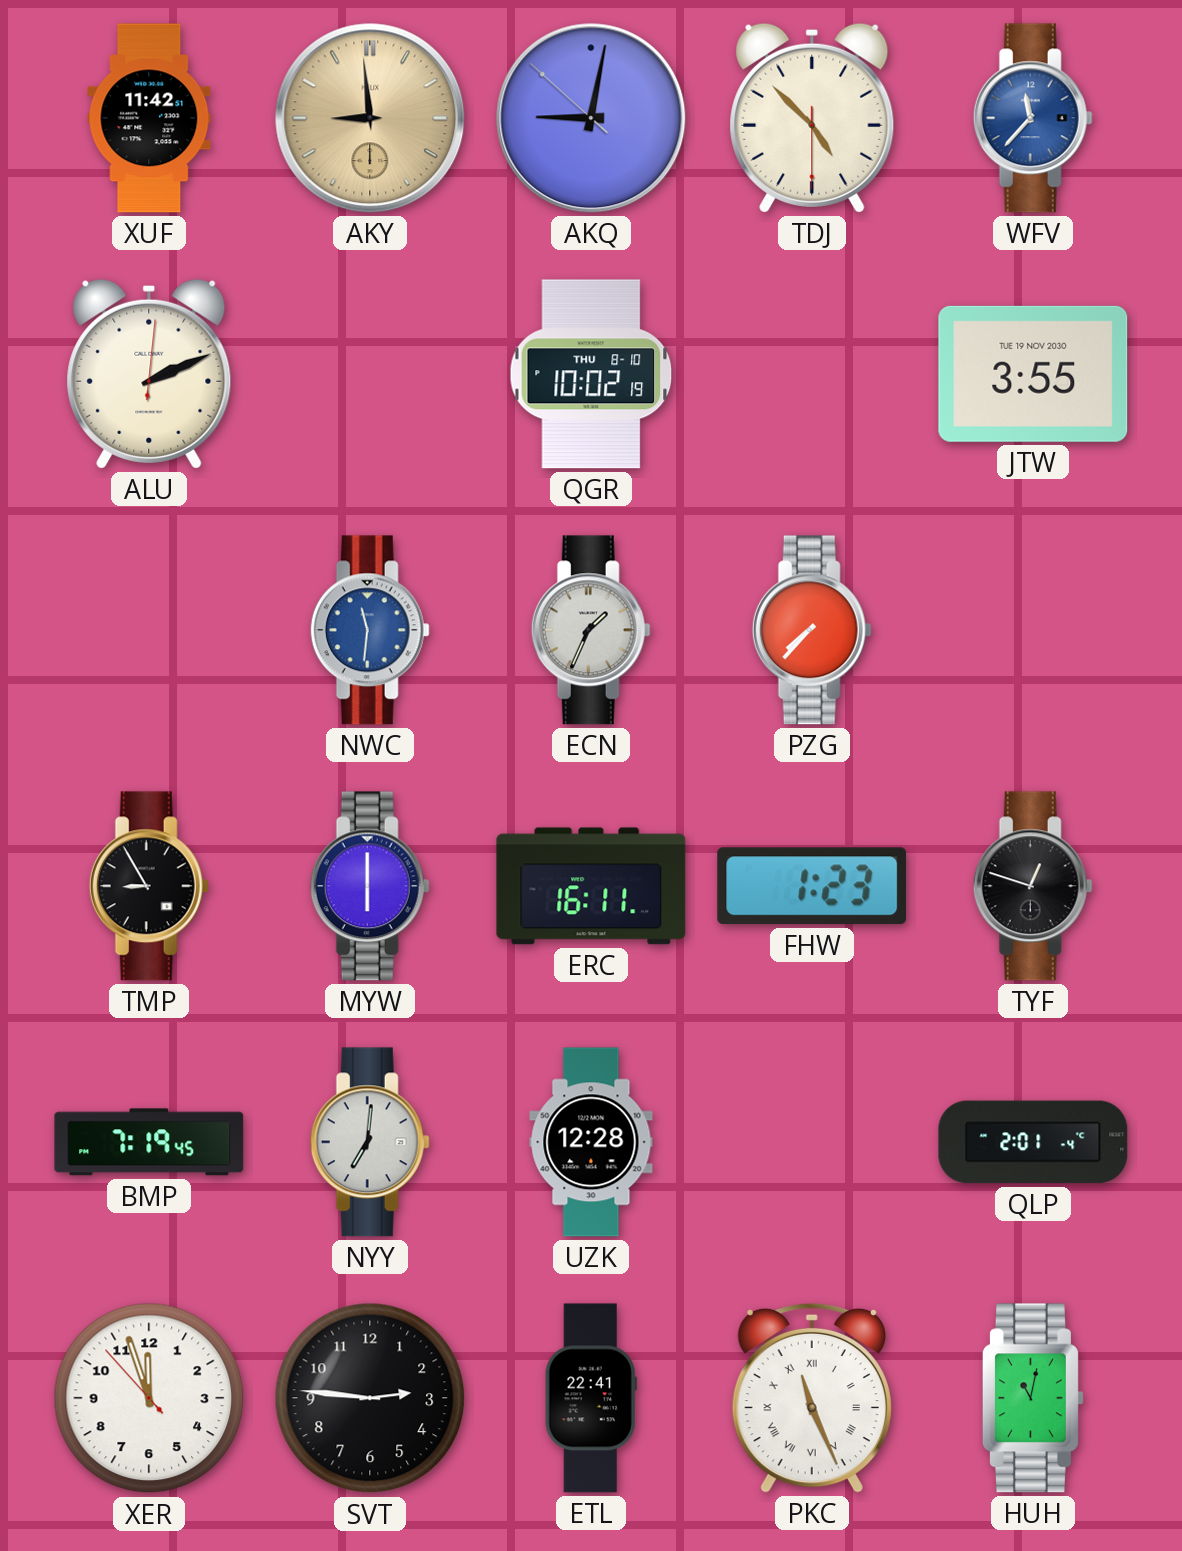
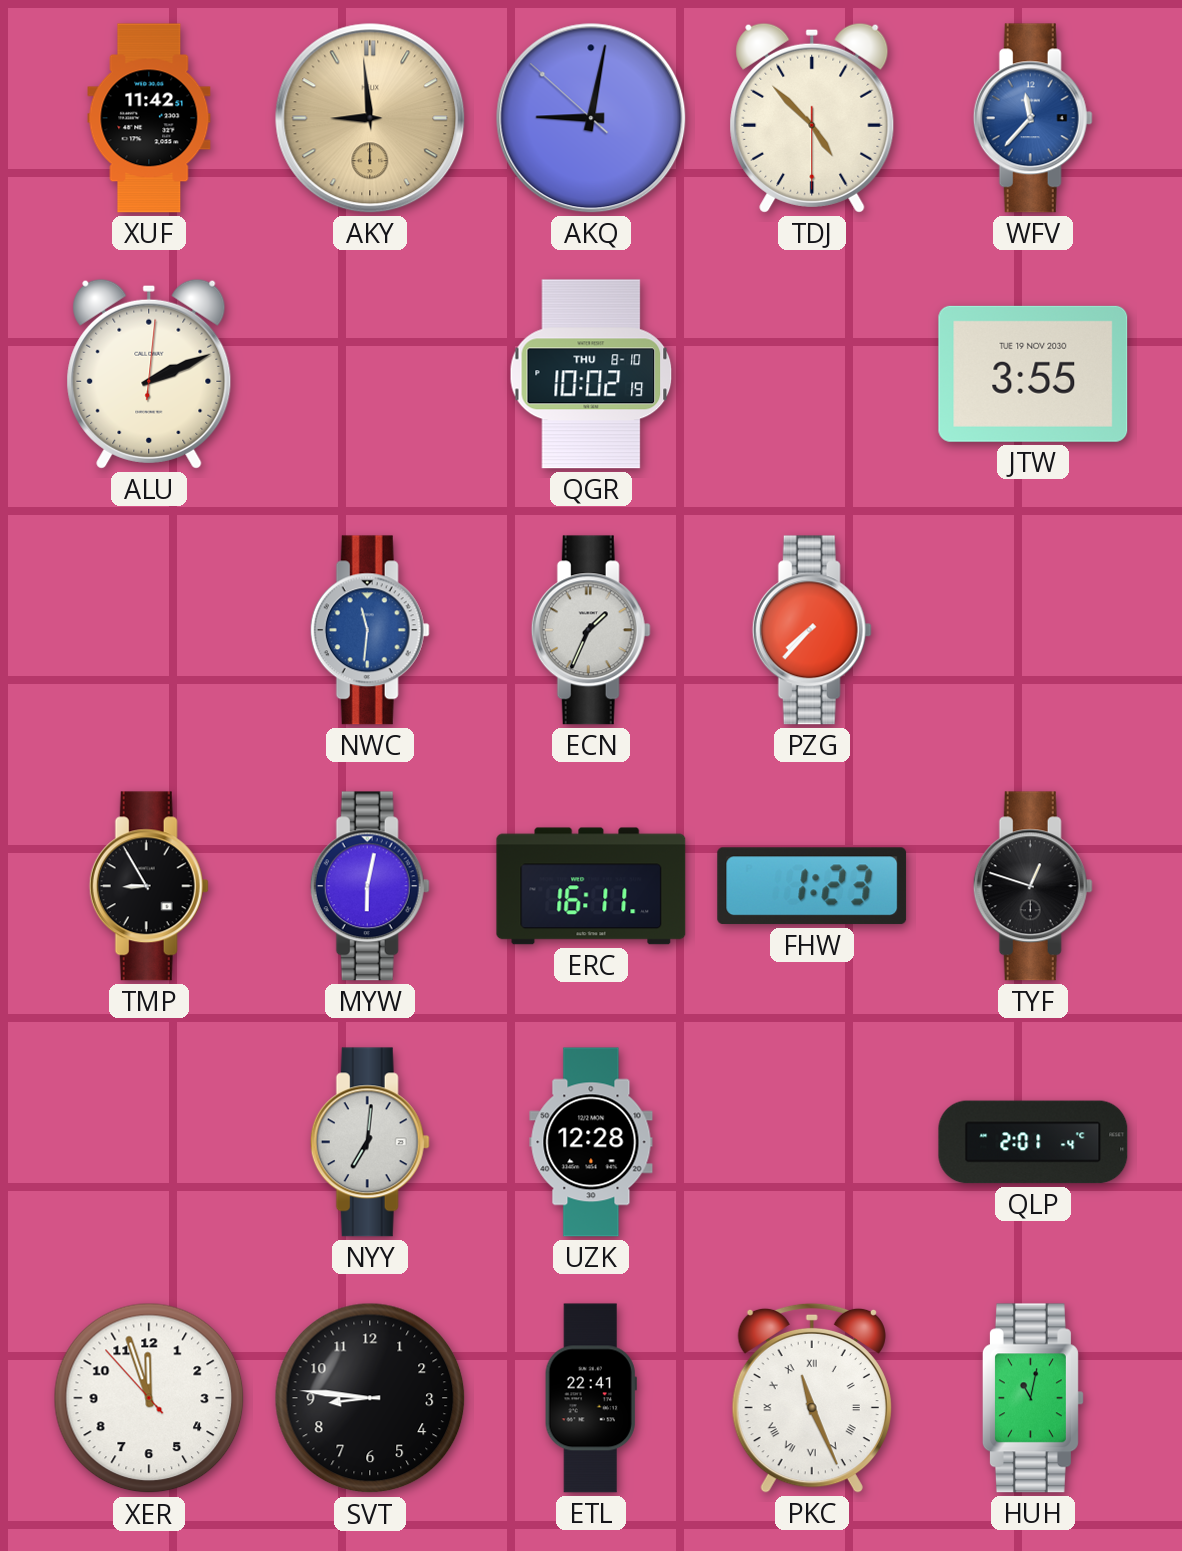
MYW: 6:00 -> 6:02 (370, 886)
BMP: 7:19 -> none (149, 1142)
SVT: 2:46 -> 8:46 (370, 1398)
